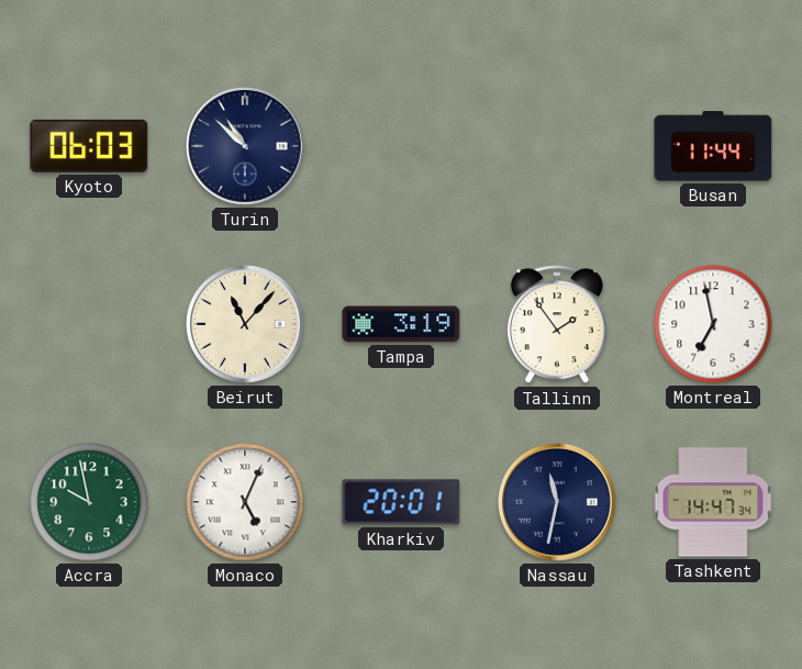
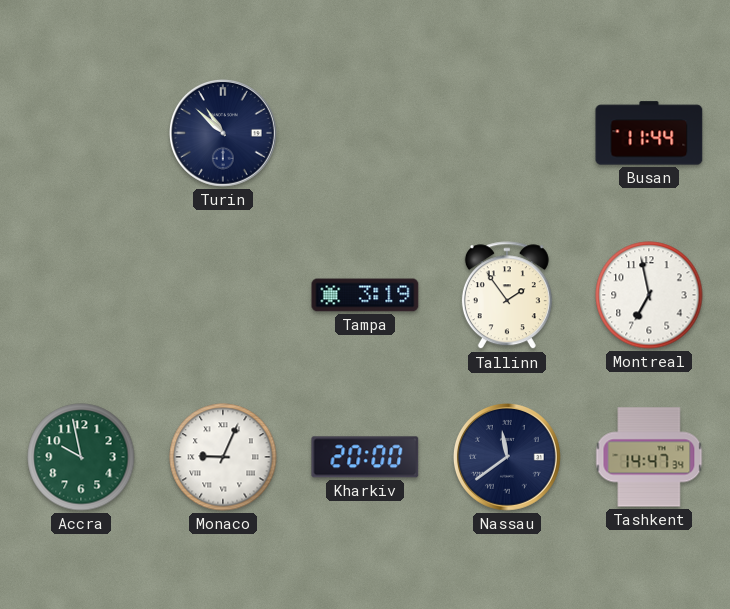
Kyoto: 06:03 -> none (89, 146)
Beirut: 11:07 -> none (245, 324)
Monaco: 5:04 -> 9:04 (223, 457)
Kharkiv: 20:01 -> 20:00 (365, 457)
Nassau: 11:32 -> 11:39 (507, 457)
